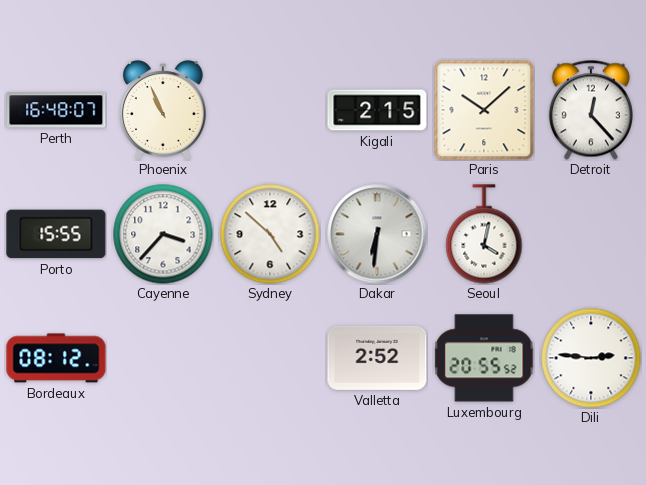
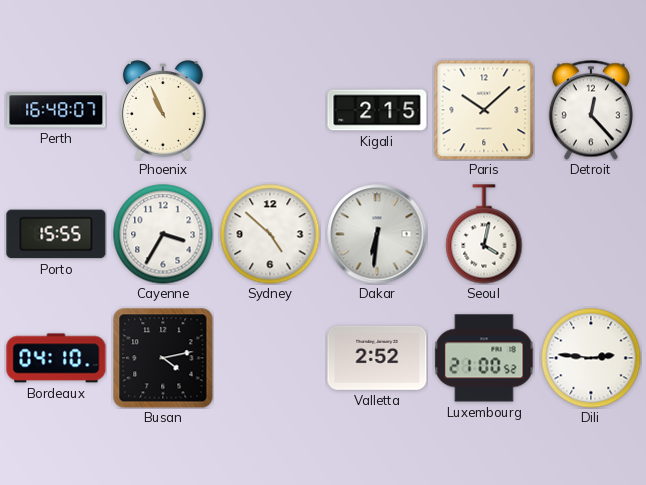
Cayenne: 3:37 -> 3:35 (163, 234)
Bordeaux: 08:12 -> 04:10 (56, 358)
Busan: none -> 4:13 (163, 358)
Luxembourg: 20:55 -> 21:00 (484, 358)
